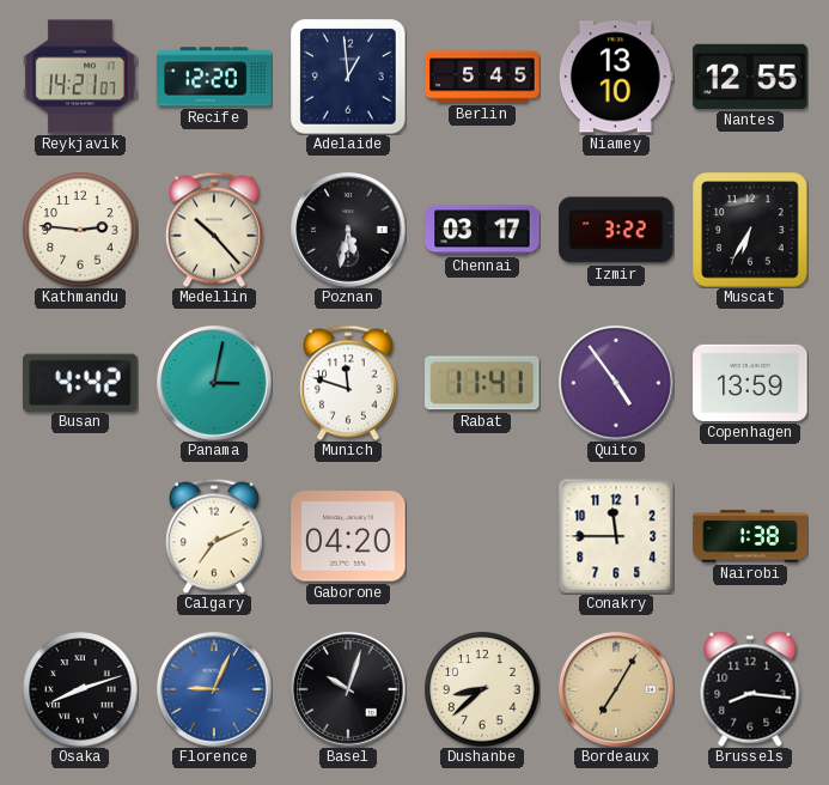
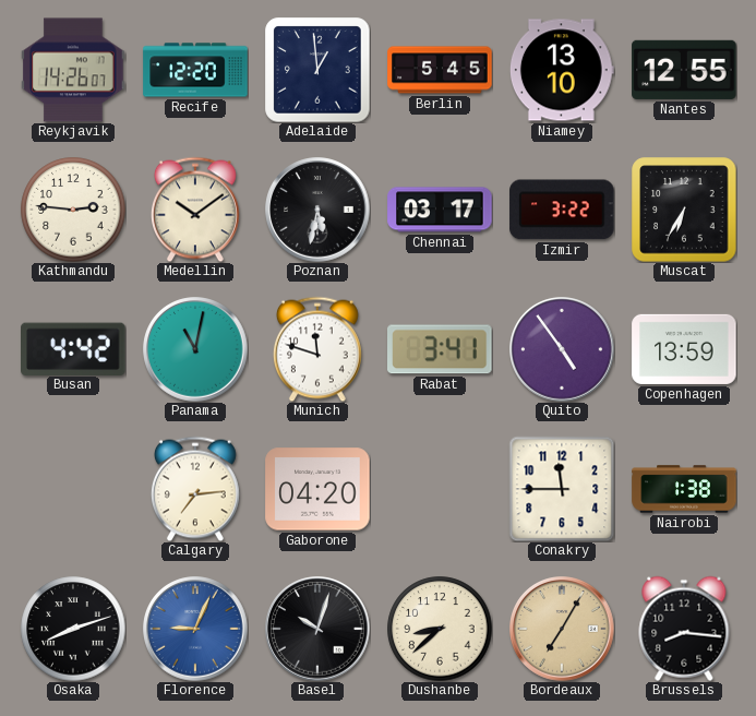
Reykjavik: 14:21 -> 14:26 (73, 70)
Medellin: 10:23 -> 10:09 (195, 210)
Panama: 3:02 -> 11:02 (195, 349)
Rabat: 11:41 -> 3:41 (440, 349)
Calgary: 7:11 -> 7:14 (195, 489)
